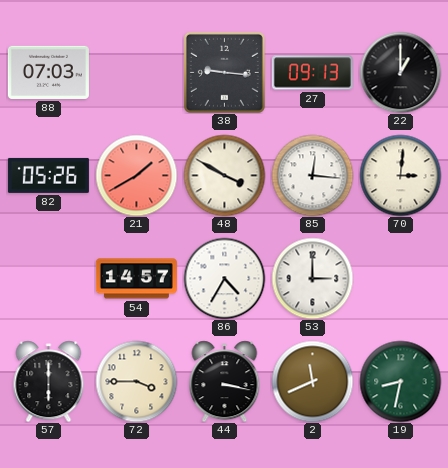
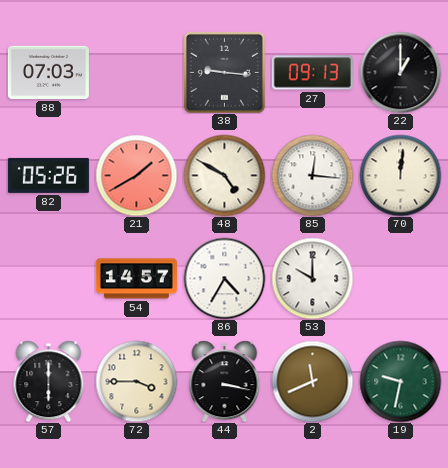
48: 3:50 -> 4:50 (224, 175)
70: 3:01 -> 12:01 (400, 175)
53: 3:00 -> 10:00 (312, 278)
19: 8:32 -> 9:32 (400, 381)
